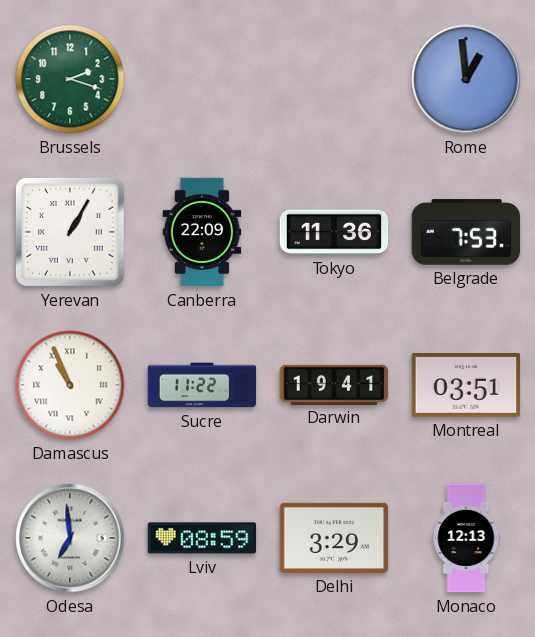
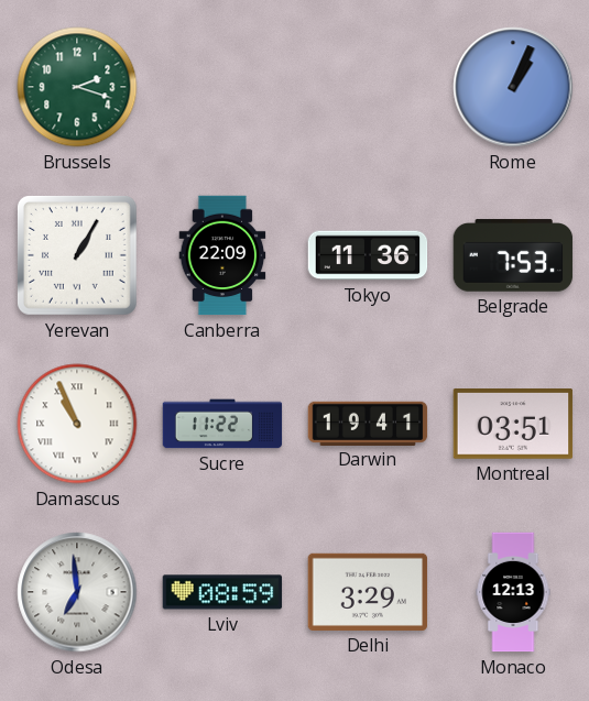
Rome: 12:59 -> 1:04 (513, 87)
